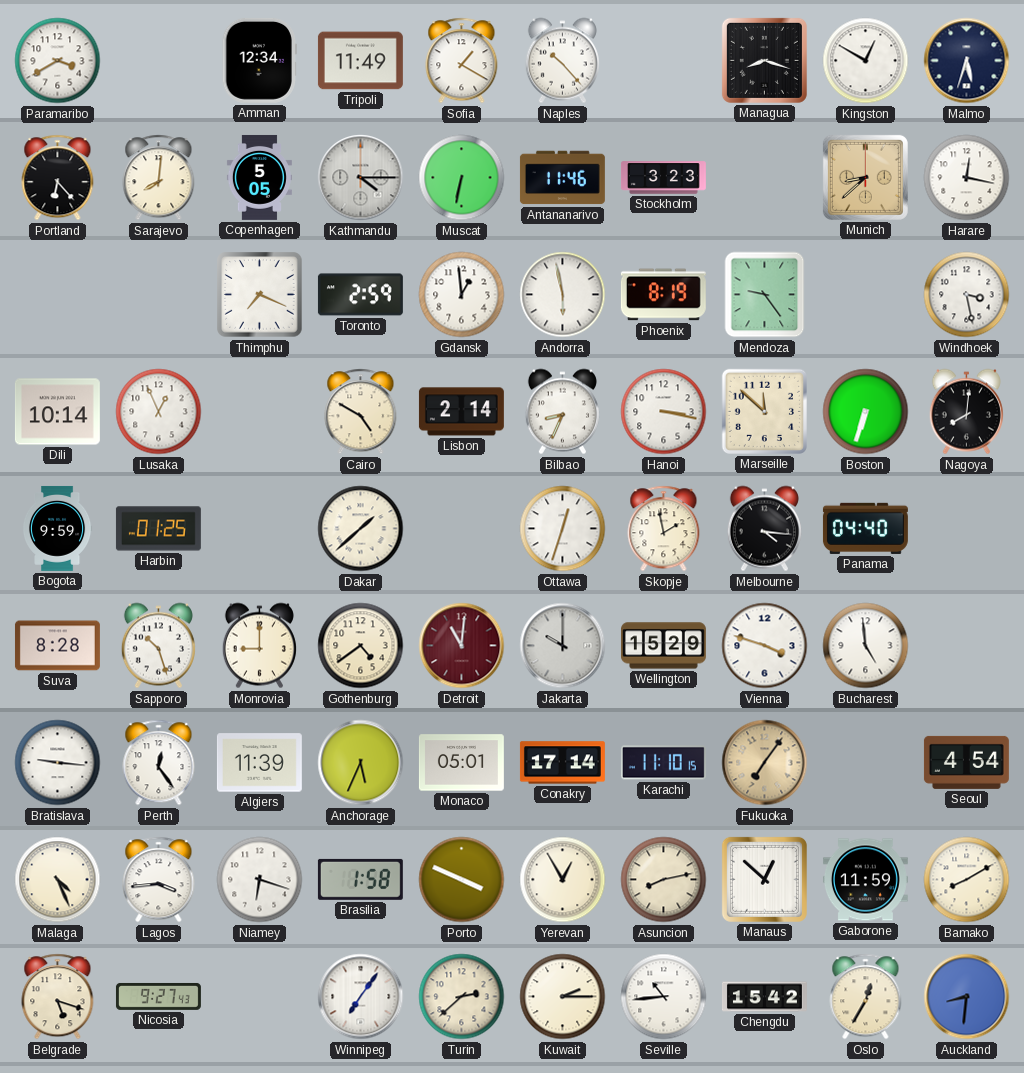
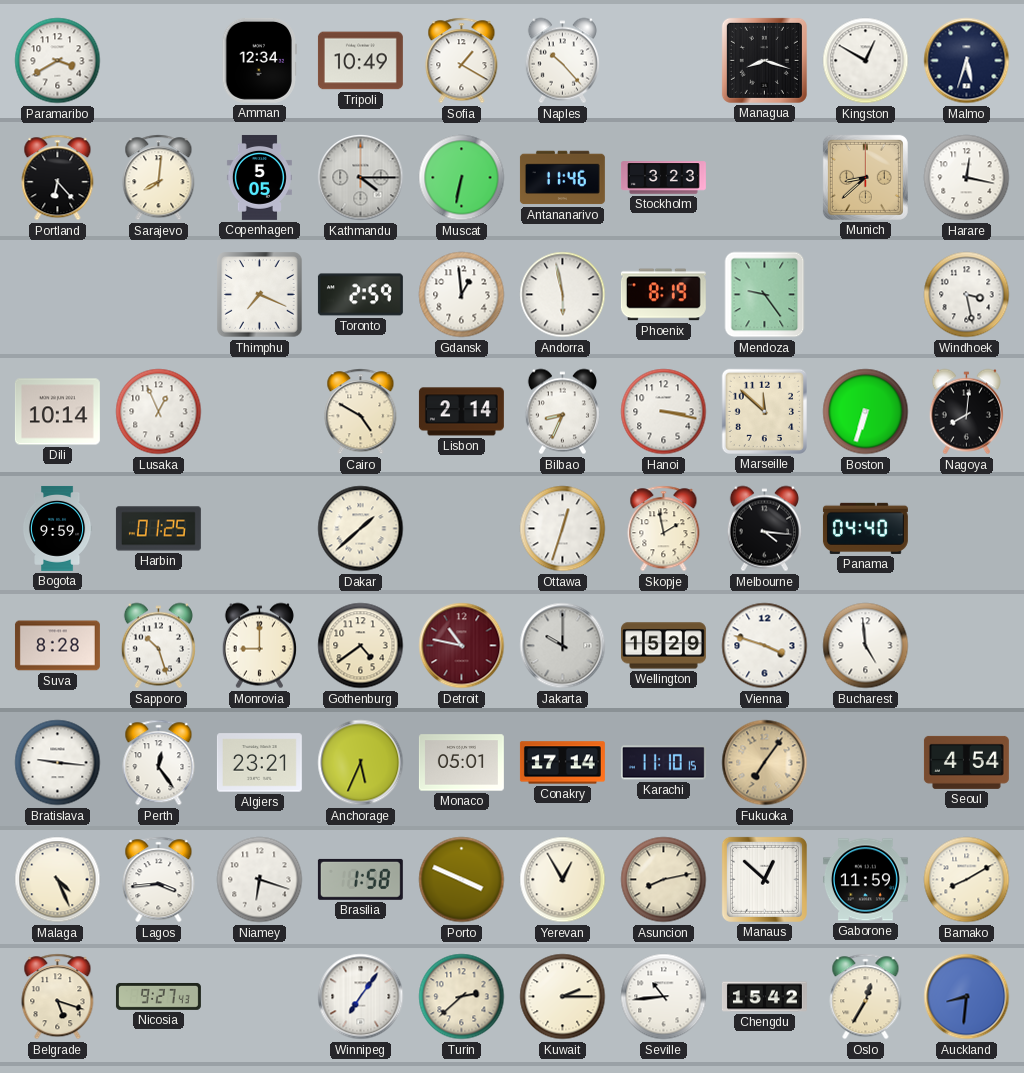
Tripoli: 11:49 -> 10:49 (360, 61)
Detroit: 11:01 -> 10:47 (462, 646)
Algiers: 11:39 -> 23:21 (259, 763)
